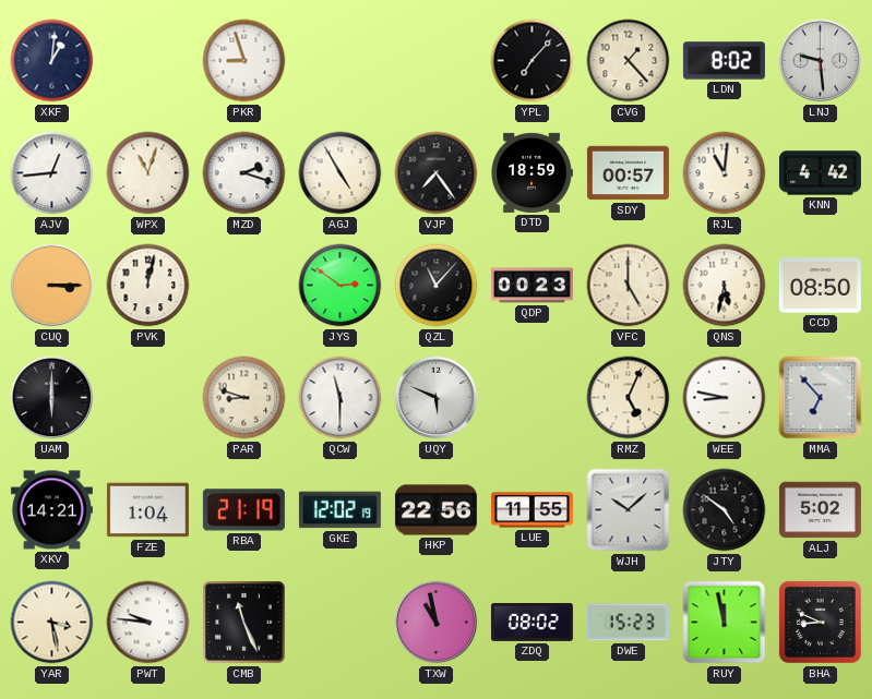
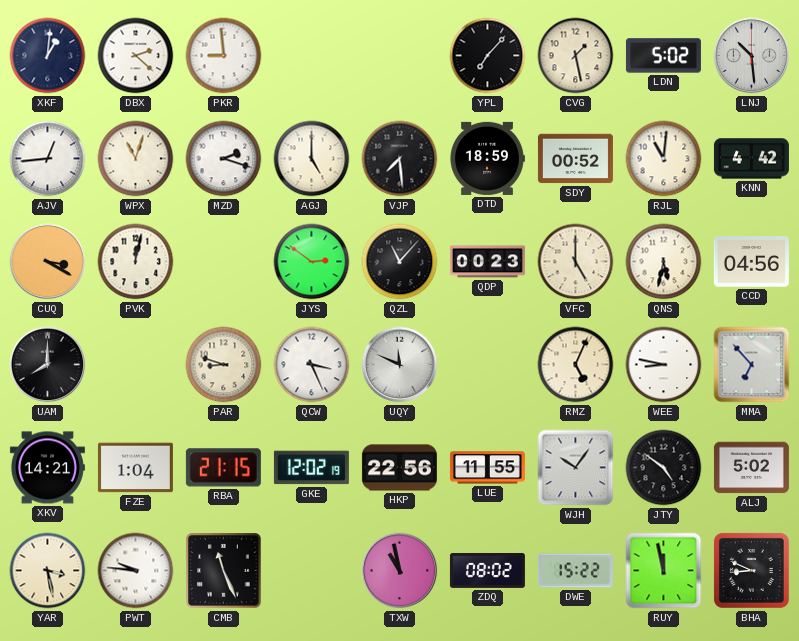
DBX: none -> 2:22 (136, 56)
PKR: 8:57 -> 8:59 (224, 56)
CVG: 1:23 -> 1:28 (576, 56)
LDN: 8:02 -> 5:02 (663, 56)
LNJ: 9:29 -> 10:29 (752, 56)
AGJ: 4:55 -> 5:00 (312, 159)
VJP: 7:24 -> 7:29 (400, 159)
SDY: 00:57 -> 00:52 (575, 159)
CUQ: 3:15 -> 3:20 (48, 262)
CCD: 08:50 -> 04:56 (751, 262)
UAM: 6:00 -> 8:00 (48, 365)
QCW: 11:30 -> 3:26 (312, 365)
UQY: 5:49 -> 11:49 (400, 365)
RBA: 21:19 -> 21:15 (223, 468)
WJH: 10:08 -> 10:06 (576, 468)
DWE: 15:23 -> 15:22 (575, 571)
